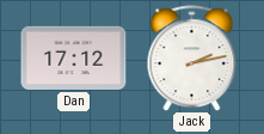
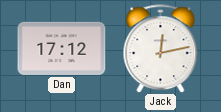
Jack: 2:13 -> 12:13 (161, 49)
